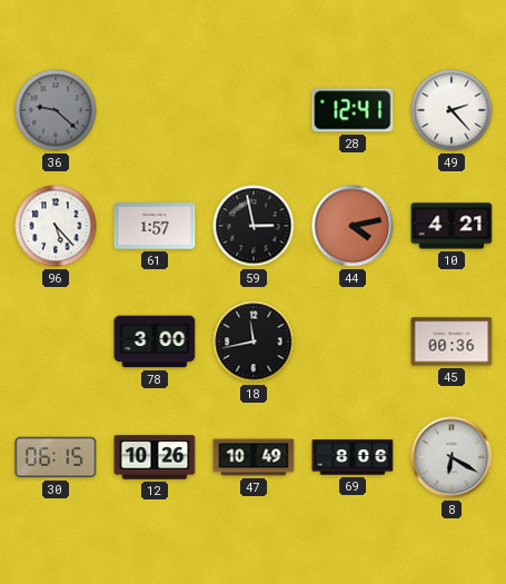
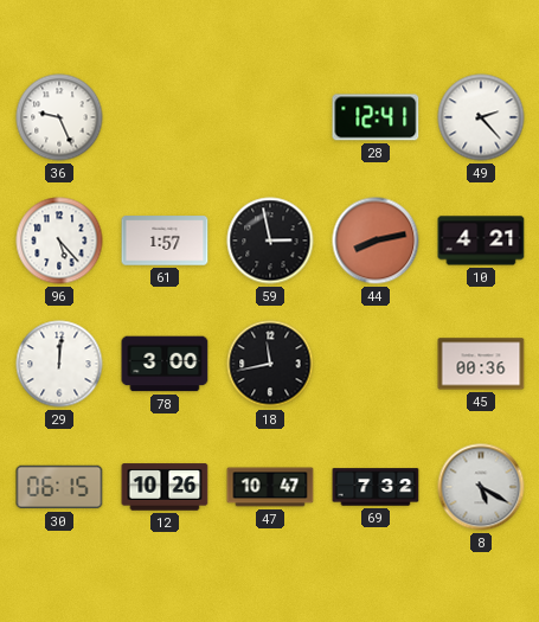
36: 9:22 -> 9:26 (59, 117)
36 dial: grey -> white (59, 117)
44: 4:13 -> 8:13 (376, 241)
29: none -> 12:01 (59, 364)
47: 10:49 -> 10:47 (270, 487)
69: 8:06 -> 7:32 (376, 487)
8: 6:20 -> 5:20 (481, 487)
